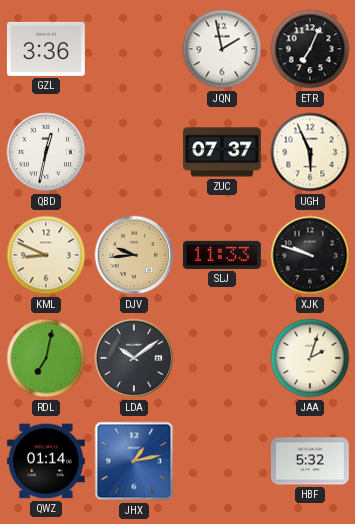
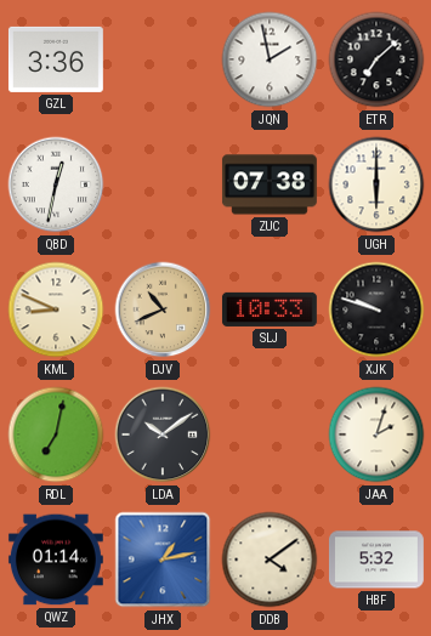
ETR: 7:04 -> 7:08 (376, 59)
ZUC: 07:37 -> 07:38 (270, 184)
UGH: 5:56 -> 6:00 (376, 184)
DJV: 9:44 -> 10:41 (163, 310)
SLJ: 11:33 -> 10:33 (270, 310)
DDB: none -> 4:09 (270, 560)
